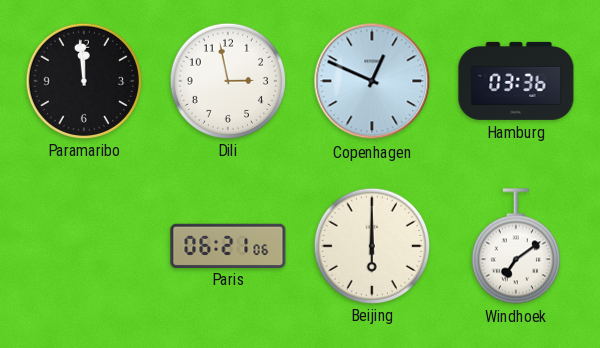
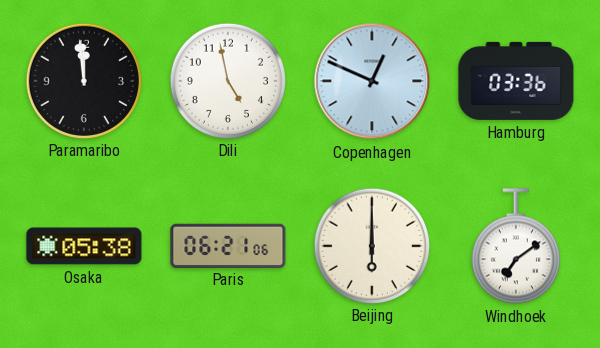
Dili: 2:58 -> 4:58 (227, 80)
Osaka: none -> 05:38 (84, 246)
